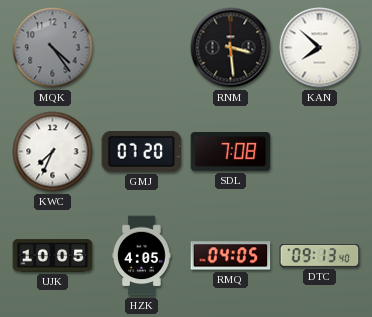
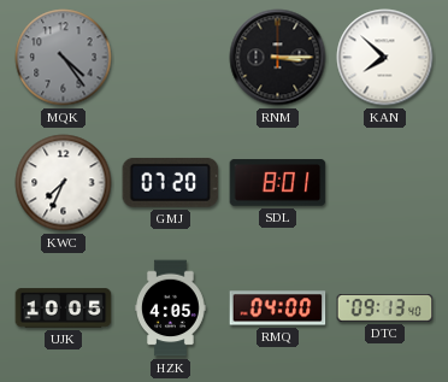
RNM: 3:29 -> 3:15 (278, 58)
SDL: 7:08 -> 8:01 (278, 183)
RMQ: 04:05 -> 04:00 (278, 308)
